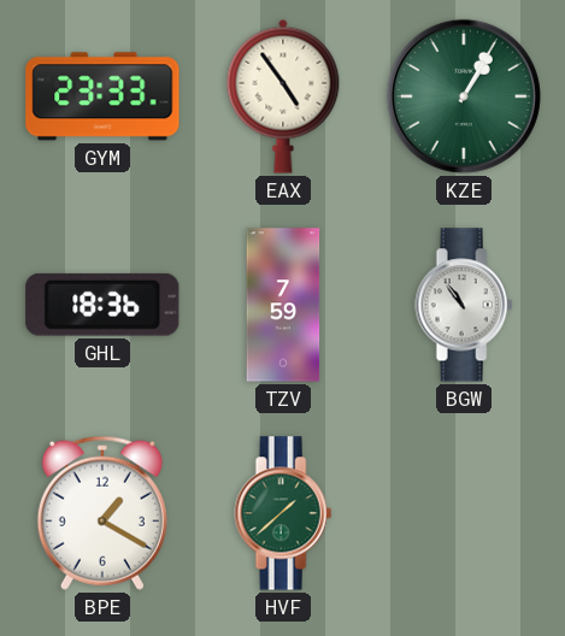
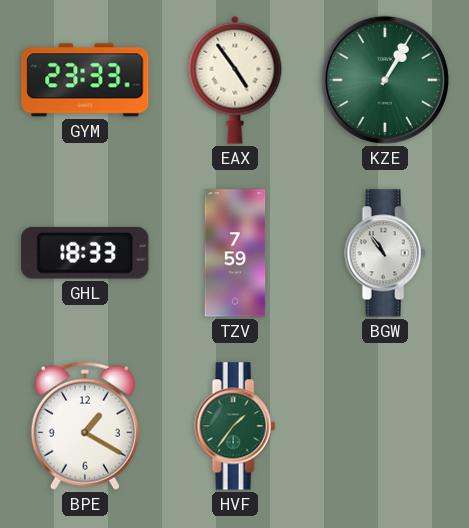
GHL: 18:36 -> 18:33 (85, 253)
HVF: 1:38 -> 1:36 (235, 426)
